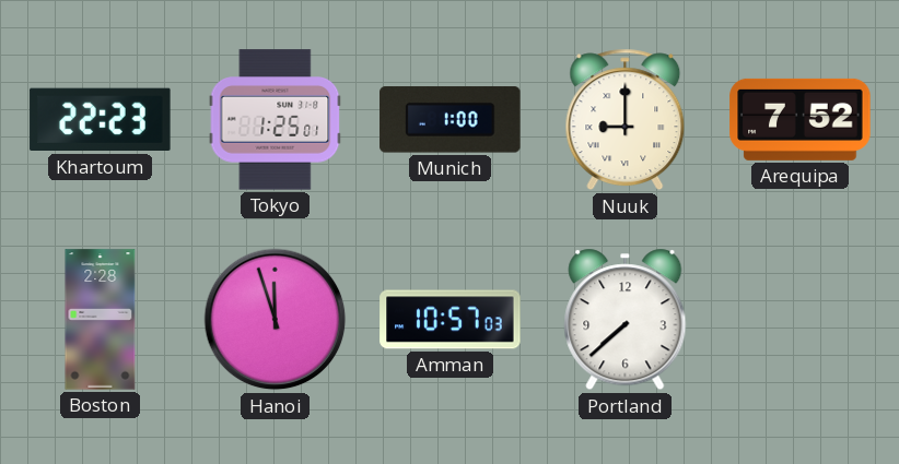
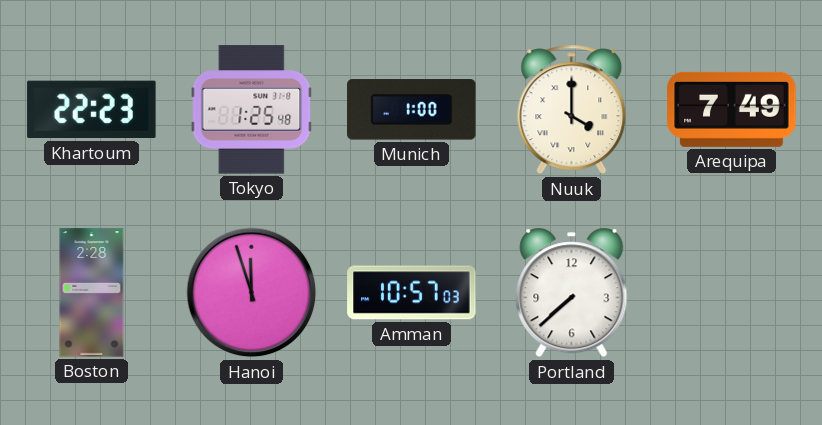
Tokyo: 1:25:01 -> 1:25:48 (252, 110)
Nuuk: 9:00 -> 4:00 (572, 110)
Arequipa: 7:52 -> 7:49 (732, 109)
